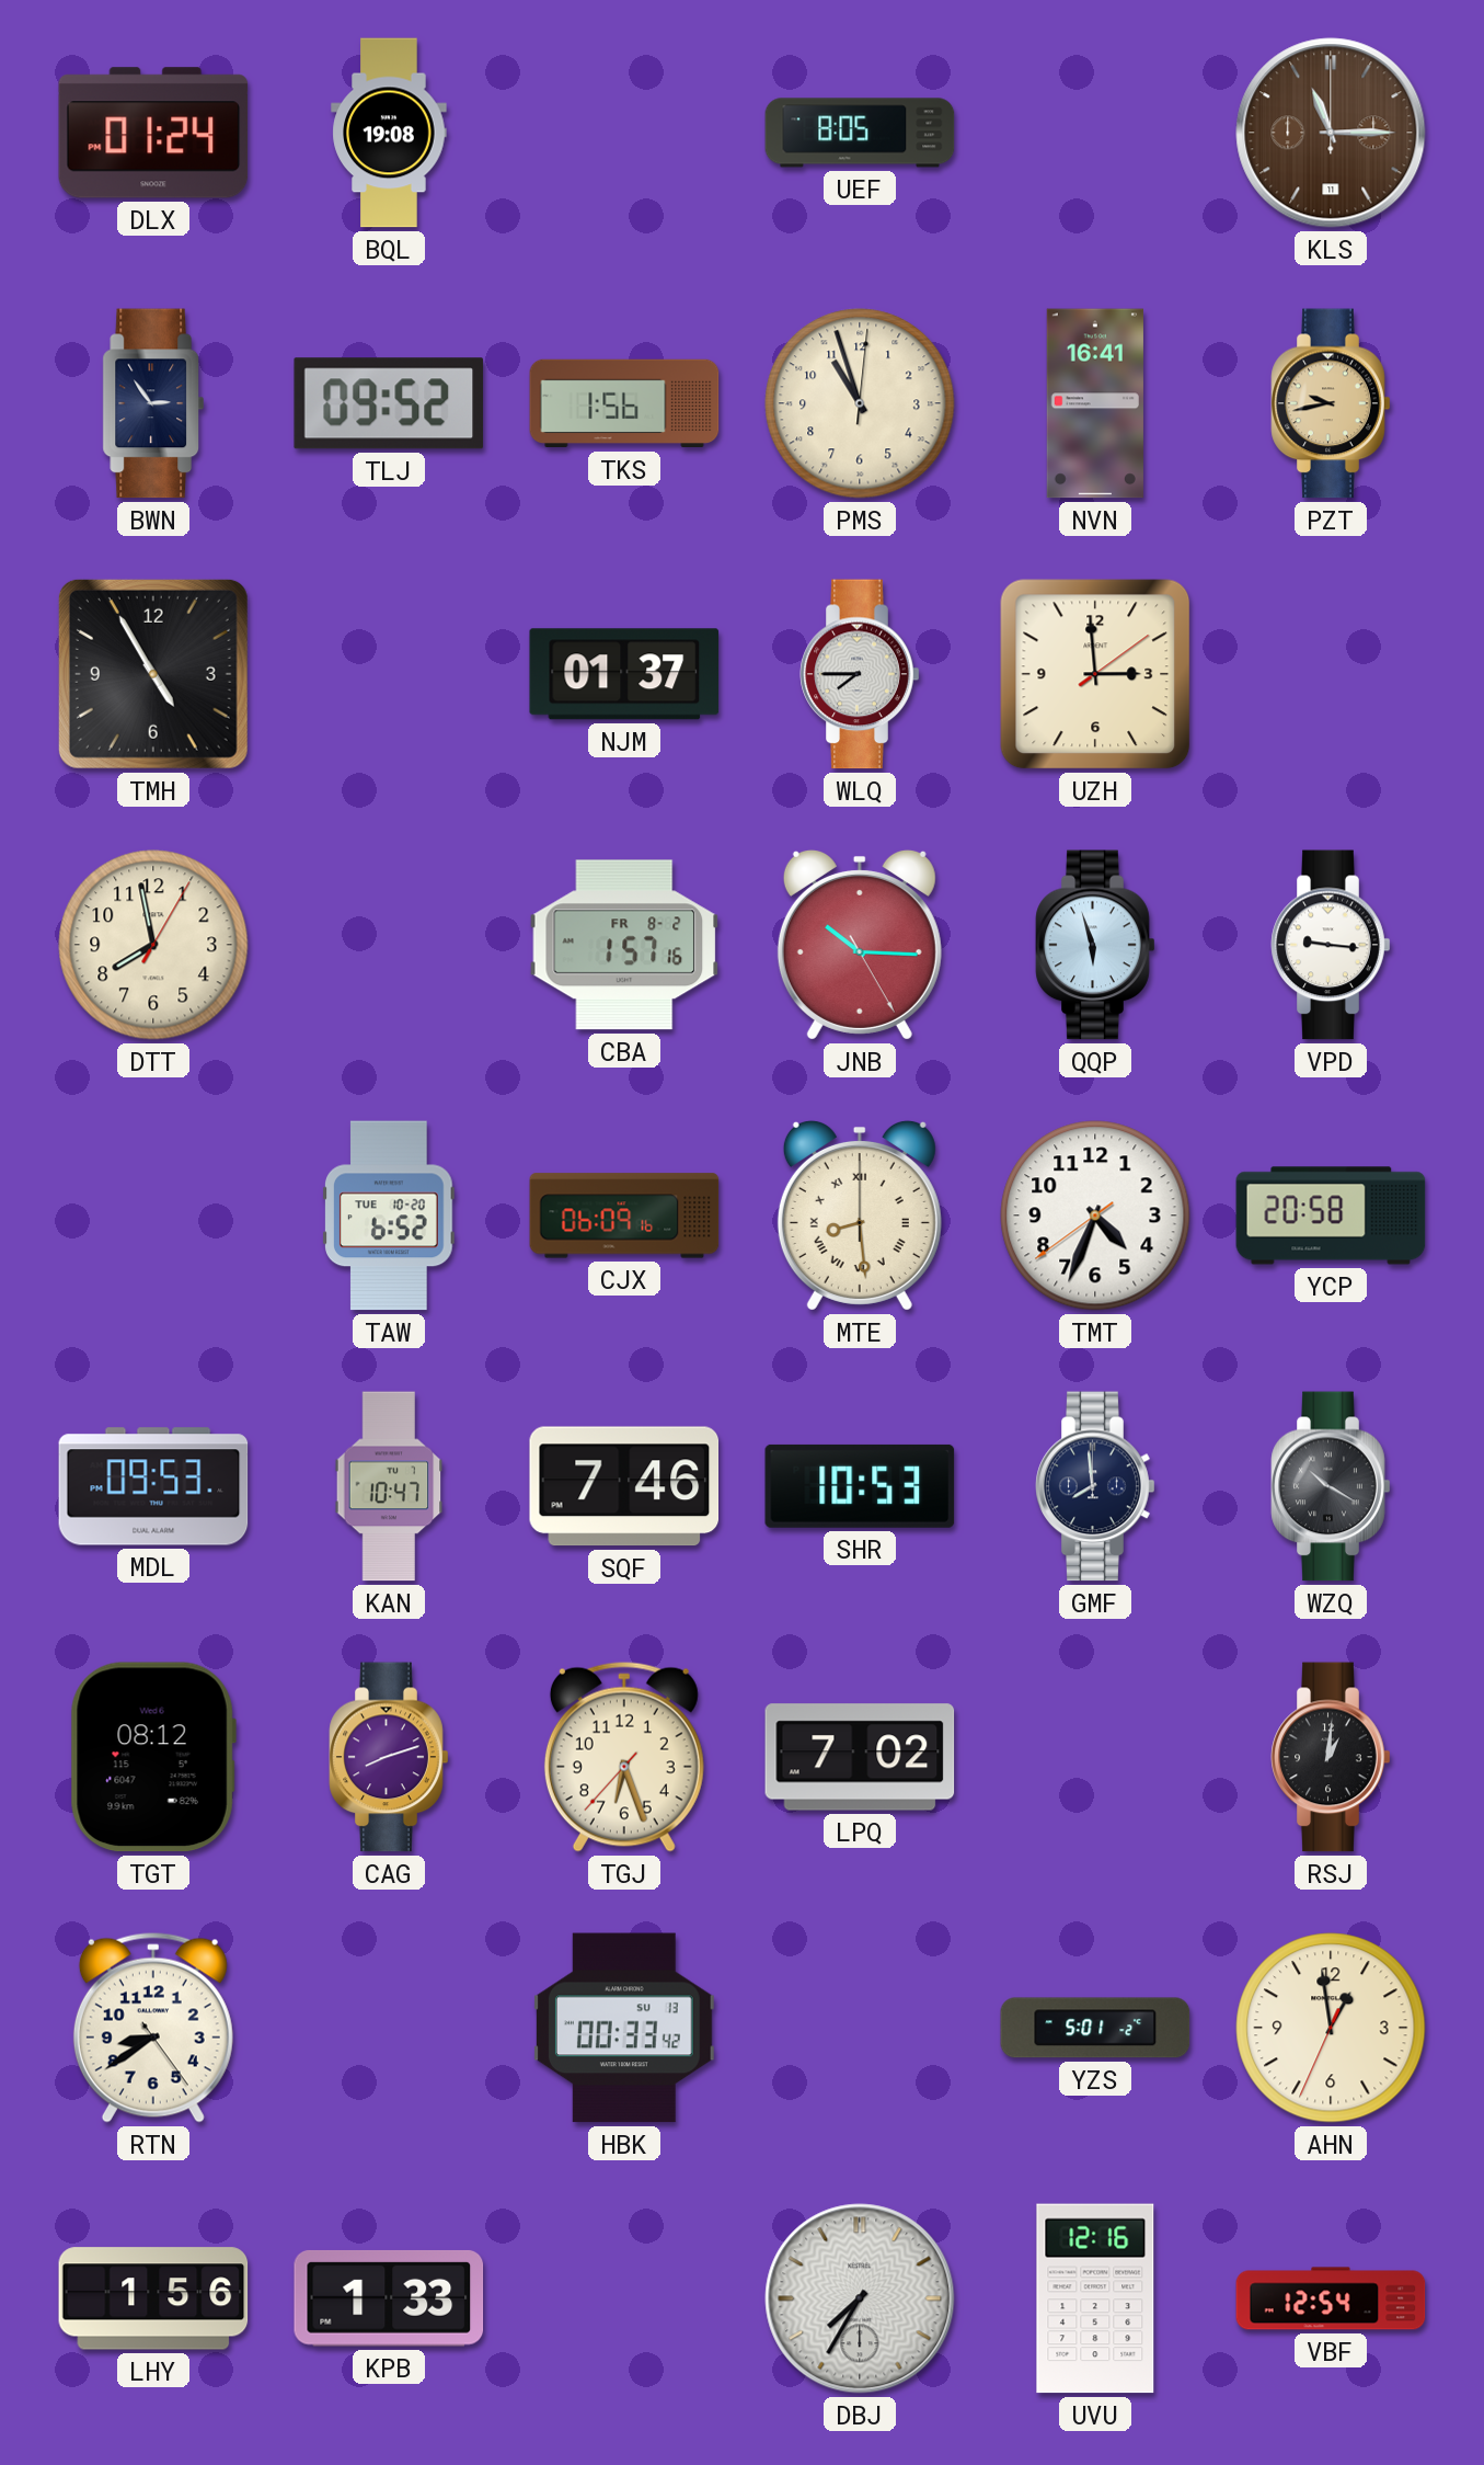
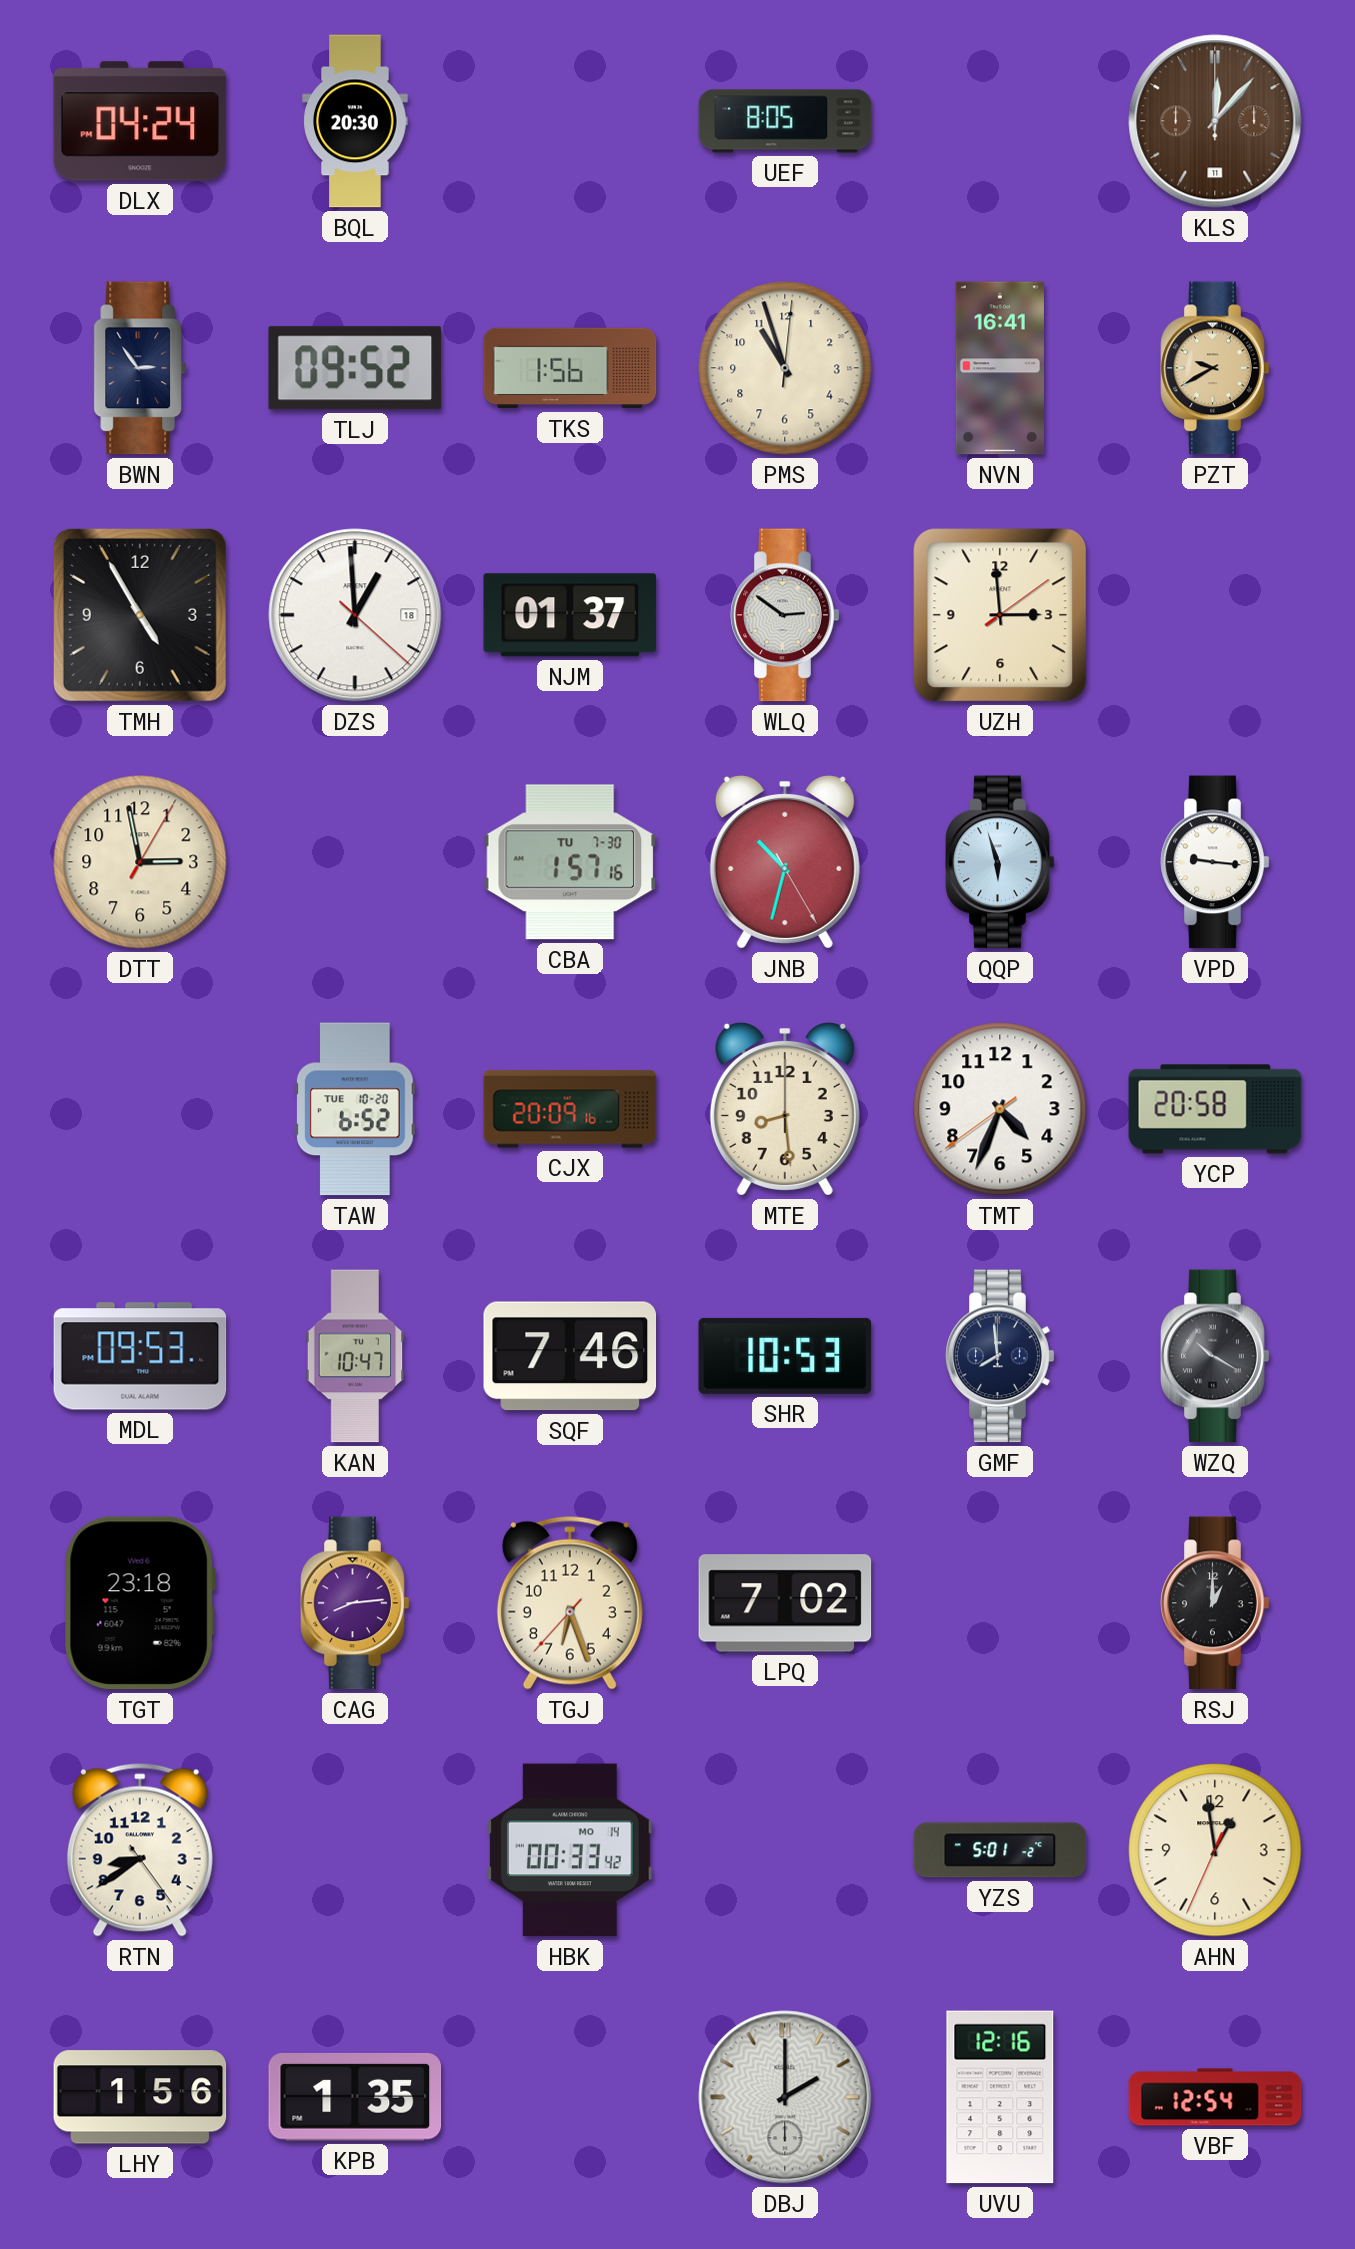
DLX: 01:24 -> 04:24 (140, 121)
BQL: 19:08 -> 20:30 (355, 121)
KLS: 11:15 -> 12:07 (1215, 121)
PZT: 9:43 -> 9:40 (1215, 368)
DZS: none -> 12:59 (355, 615)
WLQ: 7:45 -> 2:51 (785, 615)
DTT: 7:58 -> 2:58 (140, 862)
CBA date: FR 8-2 -> TU 7-30 (570, 862)
JNB: 10:15 -> 10:32 (785, 862)
CJX: 06:09 -> 20:09 (570, 1109)
MTE numerals: Roman -> Arabic (785, 1109)
TGT: 08:12 -> 23:18 (140, 1603)
CAG: 8:12 -> 8:14 (355, 1603)
RSJ: 1:01 -> 1:00 (1215, 1603)
HBK date: SU 13 -> MO 14 (570, 1850)
KPB: 1:33 -> 1:35 (355, 2097)
DBJ: 7:35 -> 2:00 (785, 2097)
